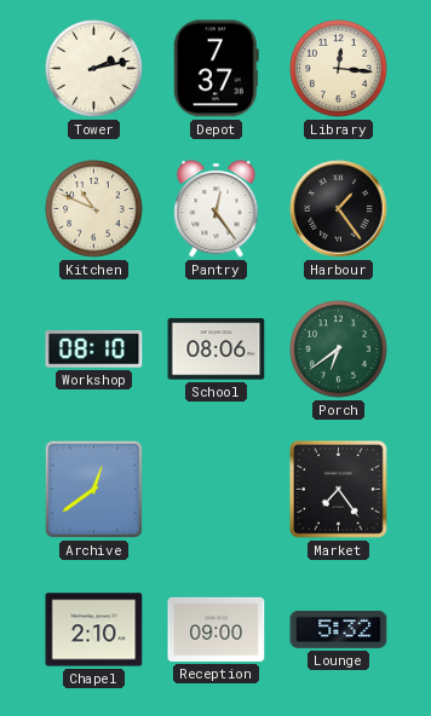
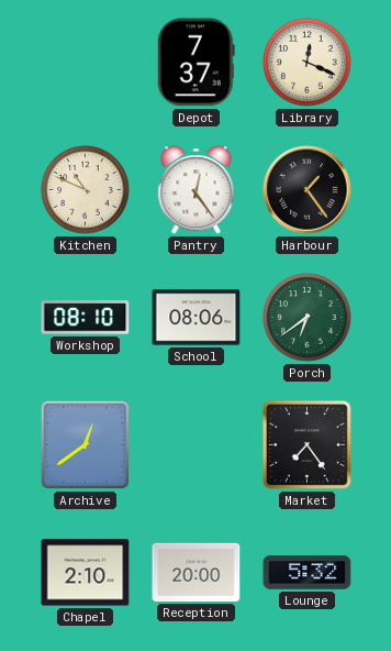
Tower: 2:13 -> none (94, 69)
Library: 12:16 -> 12:19 (308, 63)
Reception: 09:00 -> 20:00 (197, 572)
